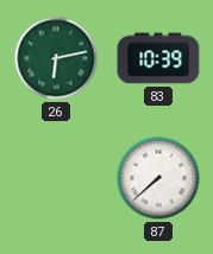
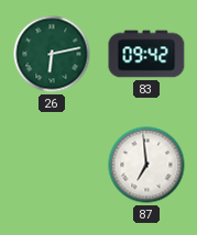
83: 10:39 -> 09:42 (146, 54)
87: 7:38 -> 6:59 (146, 165)
